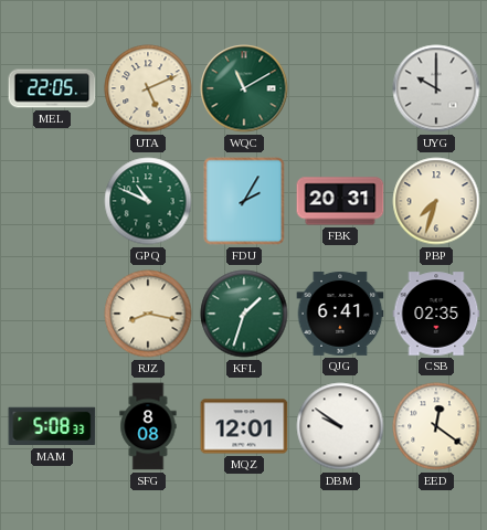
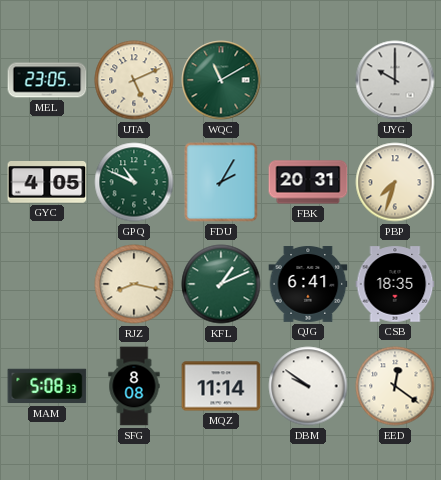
MEL: 22:05 -> 23:05 (47, 80)
GYC: none -> 4:05 (47, 183)
KFL: 1:33 -> 1:11 (221, 284)
CSB: 02:35 -> 18:35 (395, 284)
MQZ: 12:01 -> 11:14 (221, 386)
